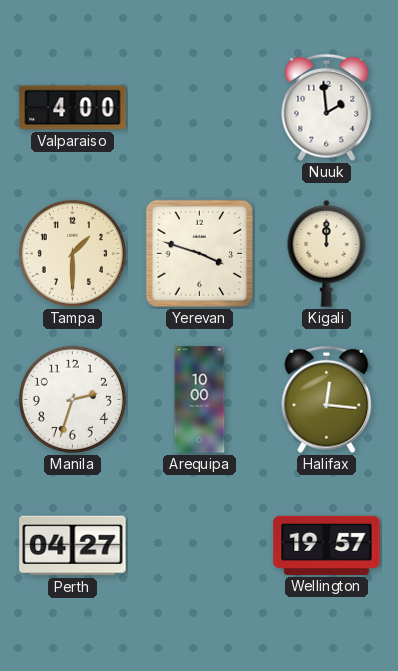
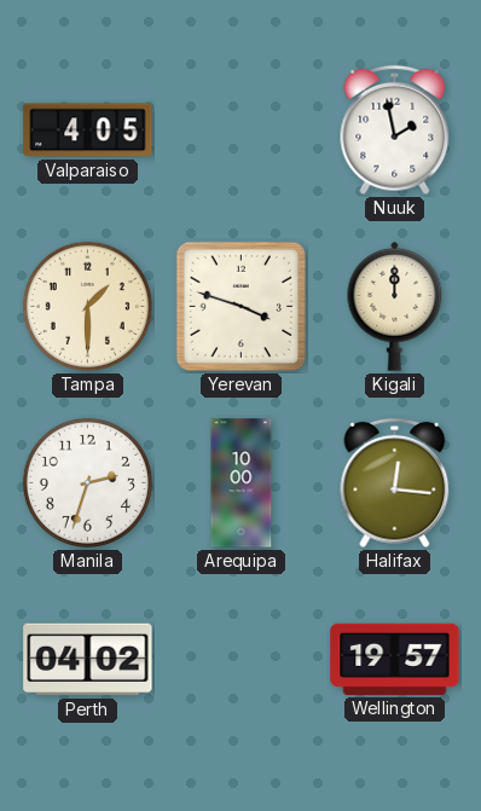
Valparaiso: 4:00 -> 4:05 (88, 131)
Nuuk: 1:59 -> 1:58 (395, 131)
Perth: 04:27 -> 04:02 (88, 660)
